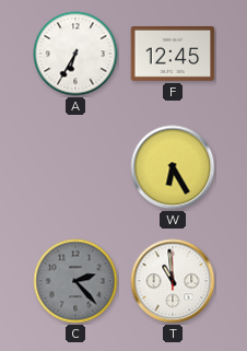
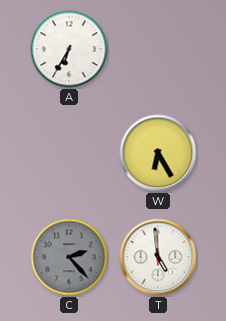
F: 12:45 -> none (173, 54)
T: 10:59 -> 4:59 (158, 257)
